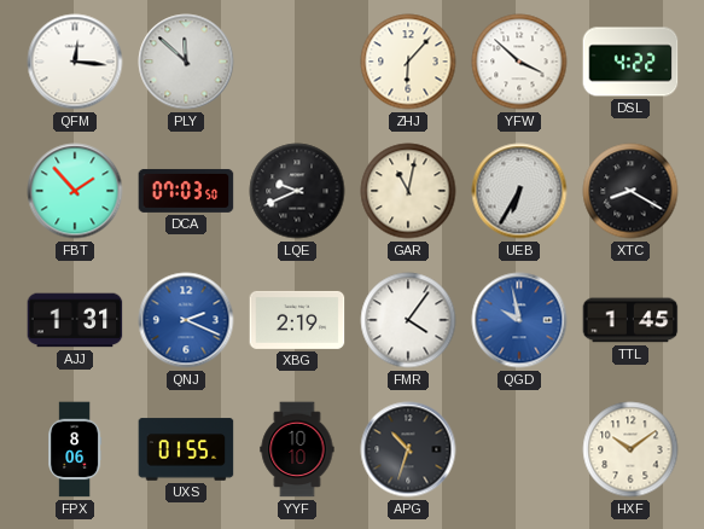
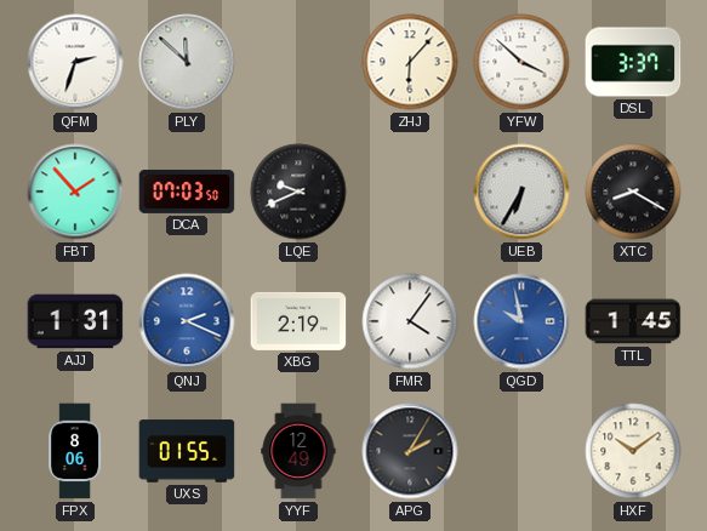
QFM: 12:16 -> 2:33 (75, 62)
DSL: 4:22 -> 3:37 (633, 62)
GAR: 11:02 -> none (408, 191)
YYF: 10:10 -> 12:49 (298, 451)
APG: 10:33 -> 2:05 (410, 451)
